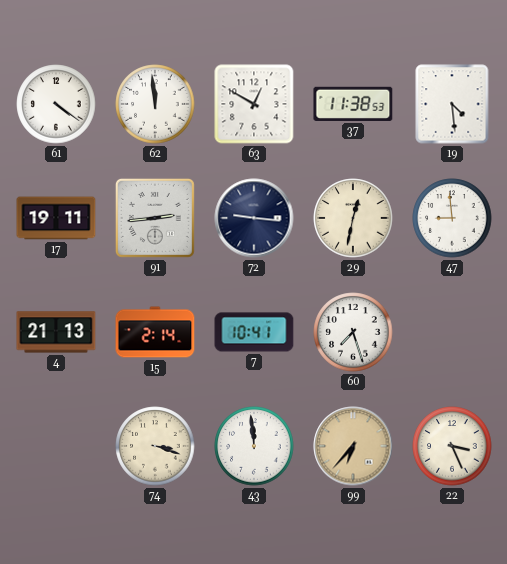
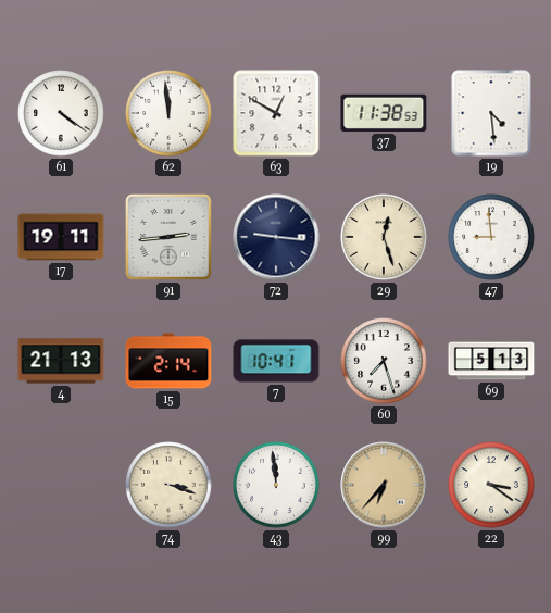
29: 12:32 -> 12:27 (384, 237)
69: none -> 5:13 (491, 361)
22: 3:26 -> 3:21 (491, 485)
